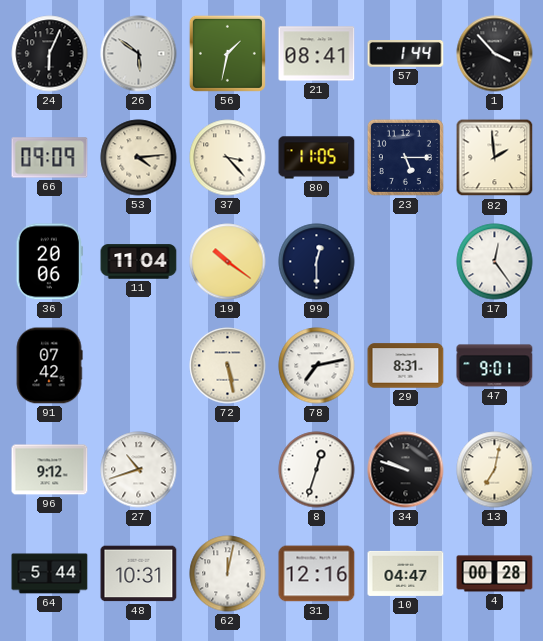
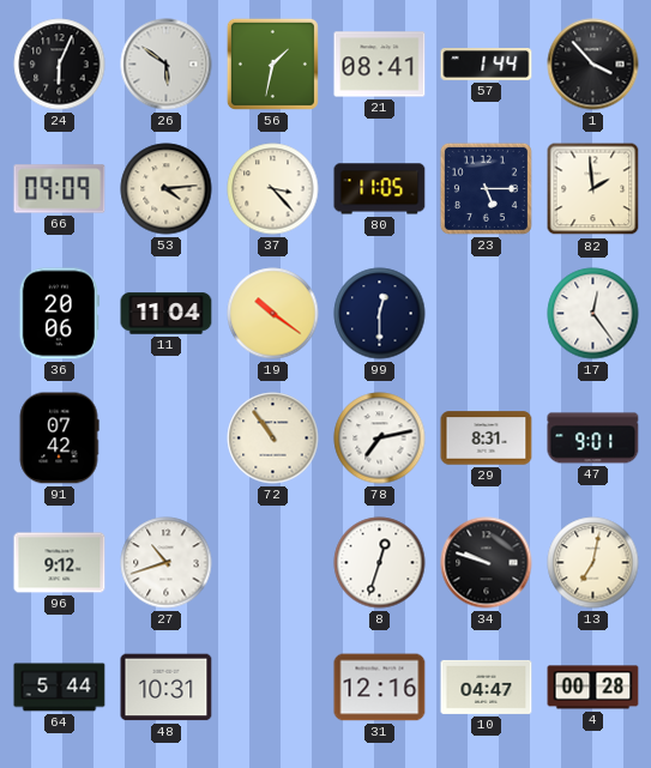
72: 5:28 -> 10:54 (273, 439)
62: 12:02 -> none (228, 574)
